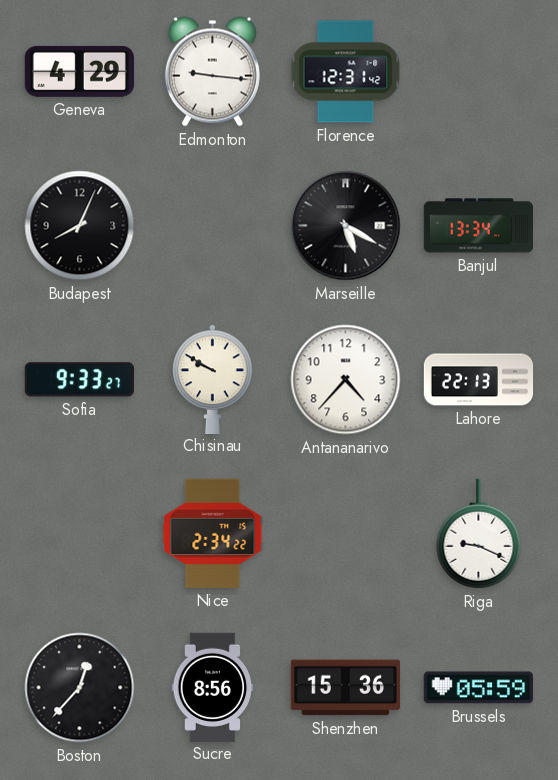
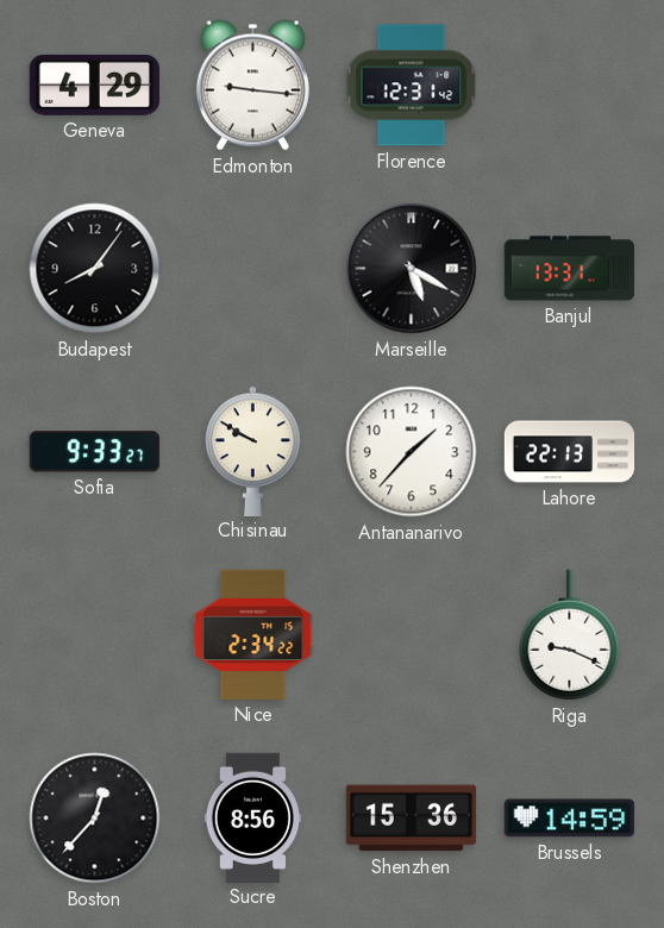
Budapest: 8:04 -> 8:06 (95, 269)
Banjul: 13:34 -> 13:31 (569, 269)
Antananarivo: 4:37 -> 1:37 (412, 452)
Brussels: 05:59 -> 14:59 (569, 819)
